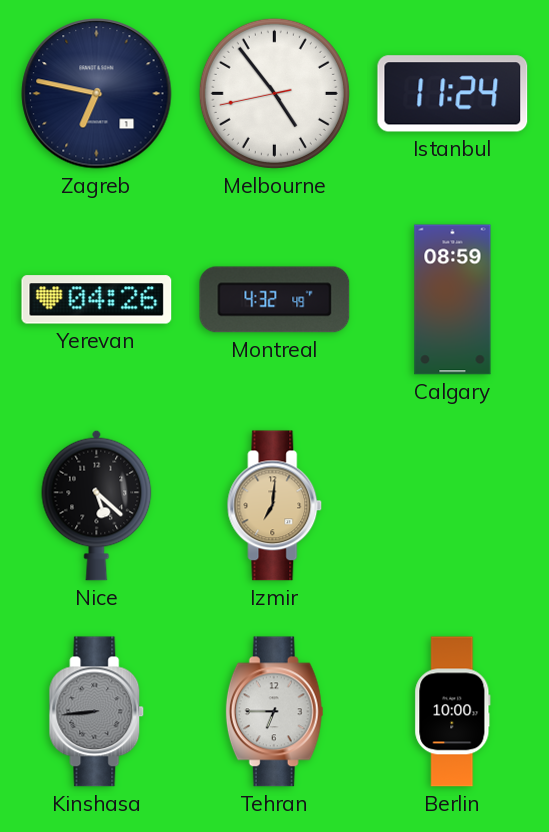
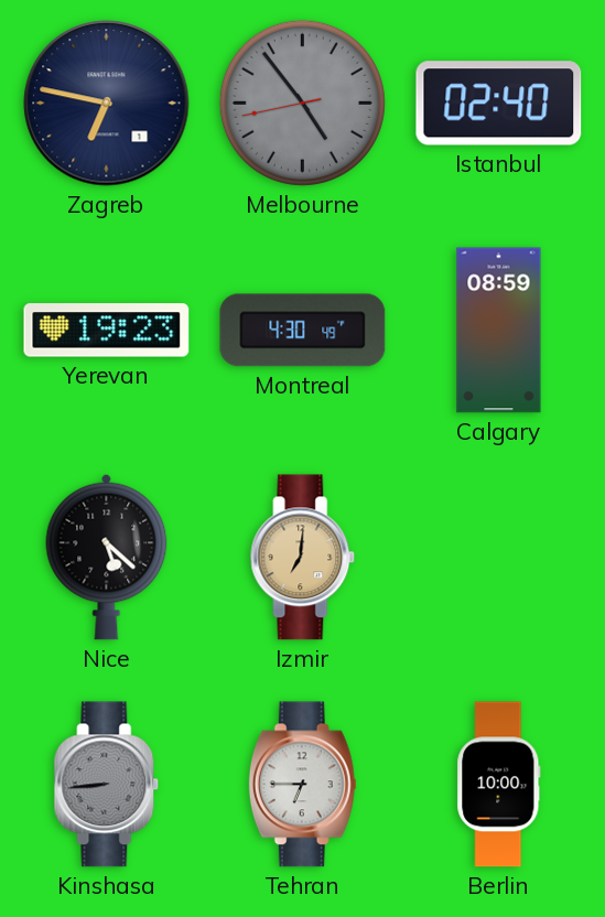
Melbourne dial: white -> grey (302, 103)
Istanbul: 11:24 -> 02:40 (499, 104)
Yerevan: 04:26 -> 19:23 (107, 331)
Montreal: 4:32 -> 4:30 (303, 331)
